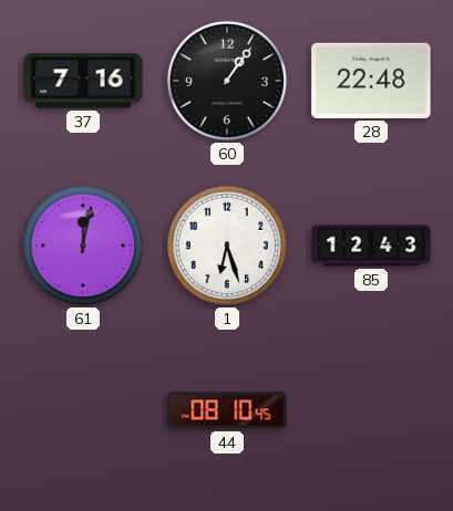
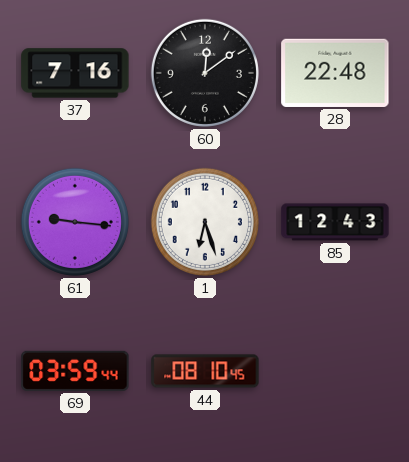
60: 1:06 -> 12:09 (205, 73)
61: 12:02 -> 9:16 (75, 222)
69: none -> 03:59 (75, 371)
